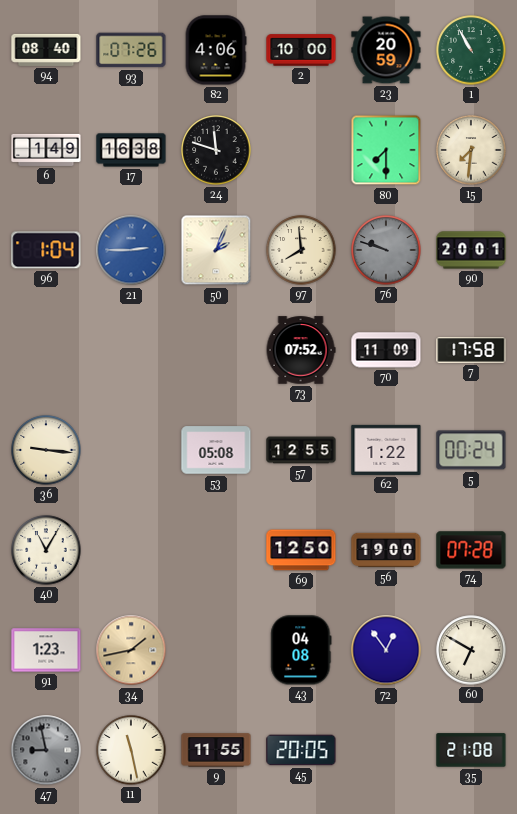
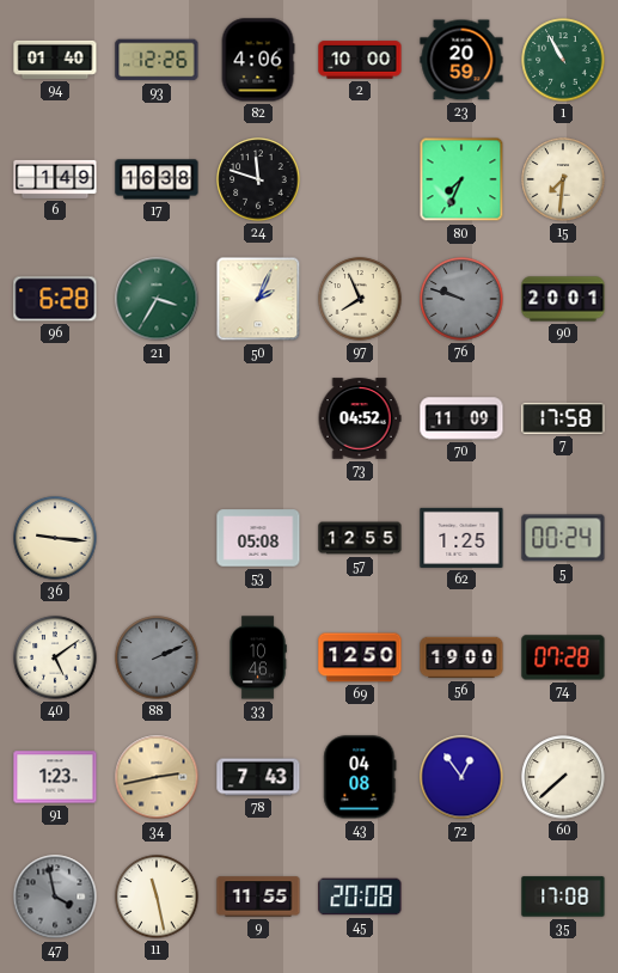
94: 08:40 -> 01:40 (55, 60)
93: 07:26 -> 12:26 (157, 60)
80: 7:30 -> 7:34 (461, 179)
96: 1:04 -> 6:28 (55, 299)
21: 2:45 -> 3:35 (157, 299)
21 dial: blue -> green (157, 299)
97: 7:59 -> 7:56 (360, 299)
73: 07:52 -> 04:52 (360, 418)
62: 1:22 -> 1:25 (461, 538)
40: 11:05 -> 5:09 (55, 657)
88: none -> 2:11 (157, 657)
33: none -> 10:46 (258, 657)
34: 1:43 -> 2:43 (157, 777)
78: none -> 7:43 (258, 777)
60: 6:50 -> 7:38 (563, 777)
47: 8:58 -> 3:58 (55, 896)
45: 20:05 -> 20:08 (360, 896)
35: 21:08 -> 17:08 (563, 896)
